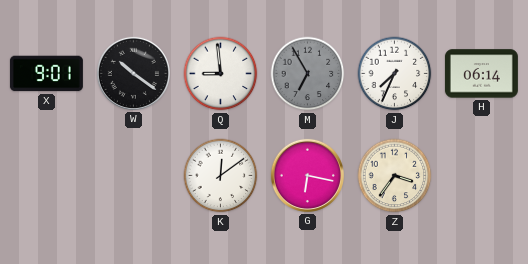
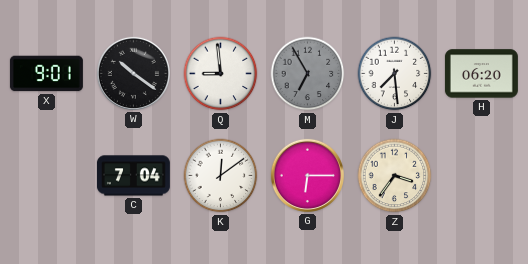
J: 7:34 -> 7:29 (395, 74)
H: 06:14 -> 06:20 (481, 74)
C: none -> 7:04 (133, 176)
G: 6:17 -> 6:15 (307, 175)
